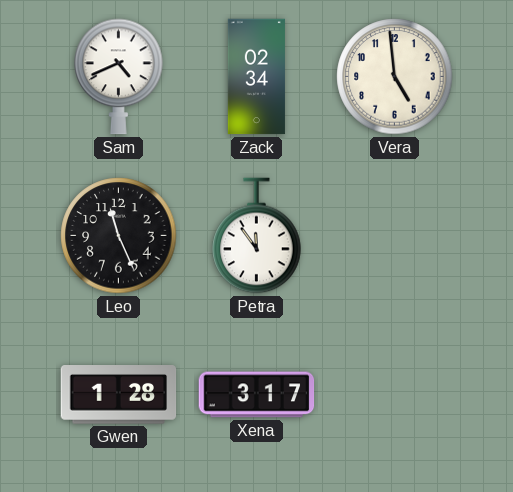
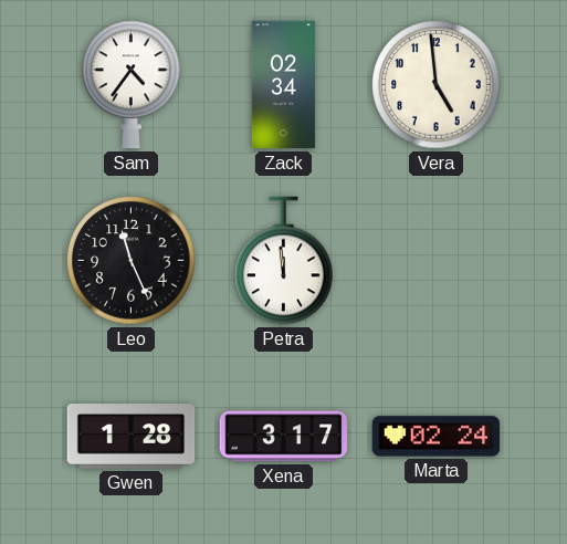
Sam: 4:41 -> 4:36 (132, 85)
Petra: 11:54 -> 11:59 (284, 261)
Marta: none -> 02:24 (437, 437)
